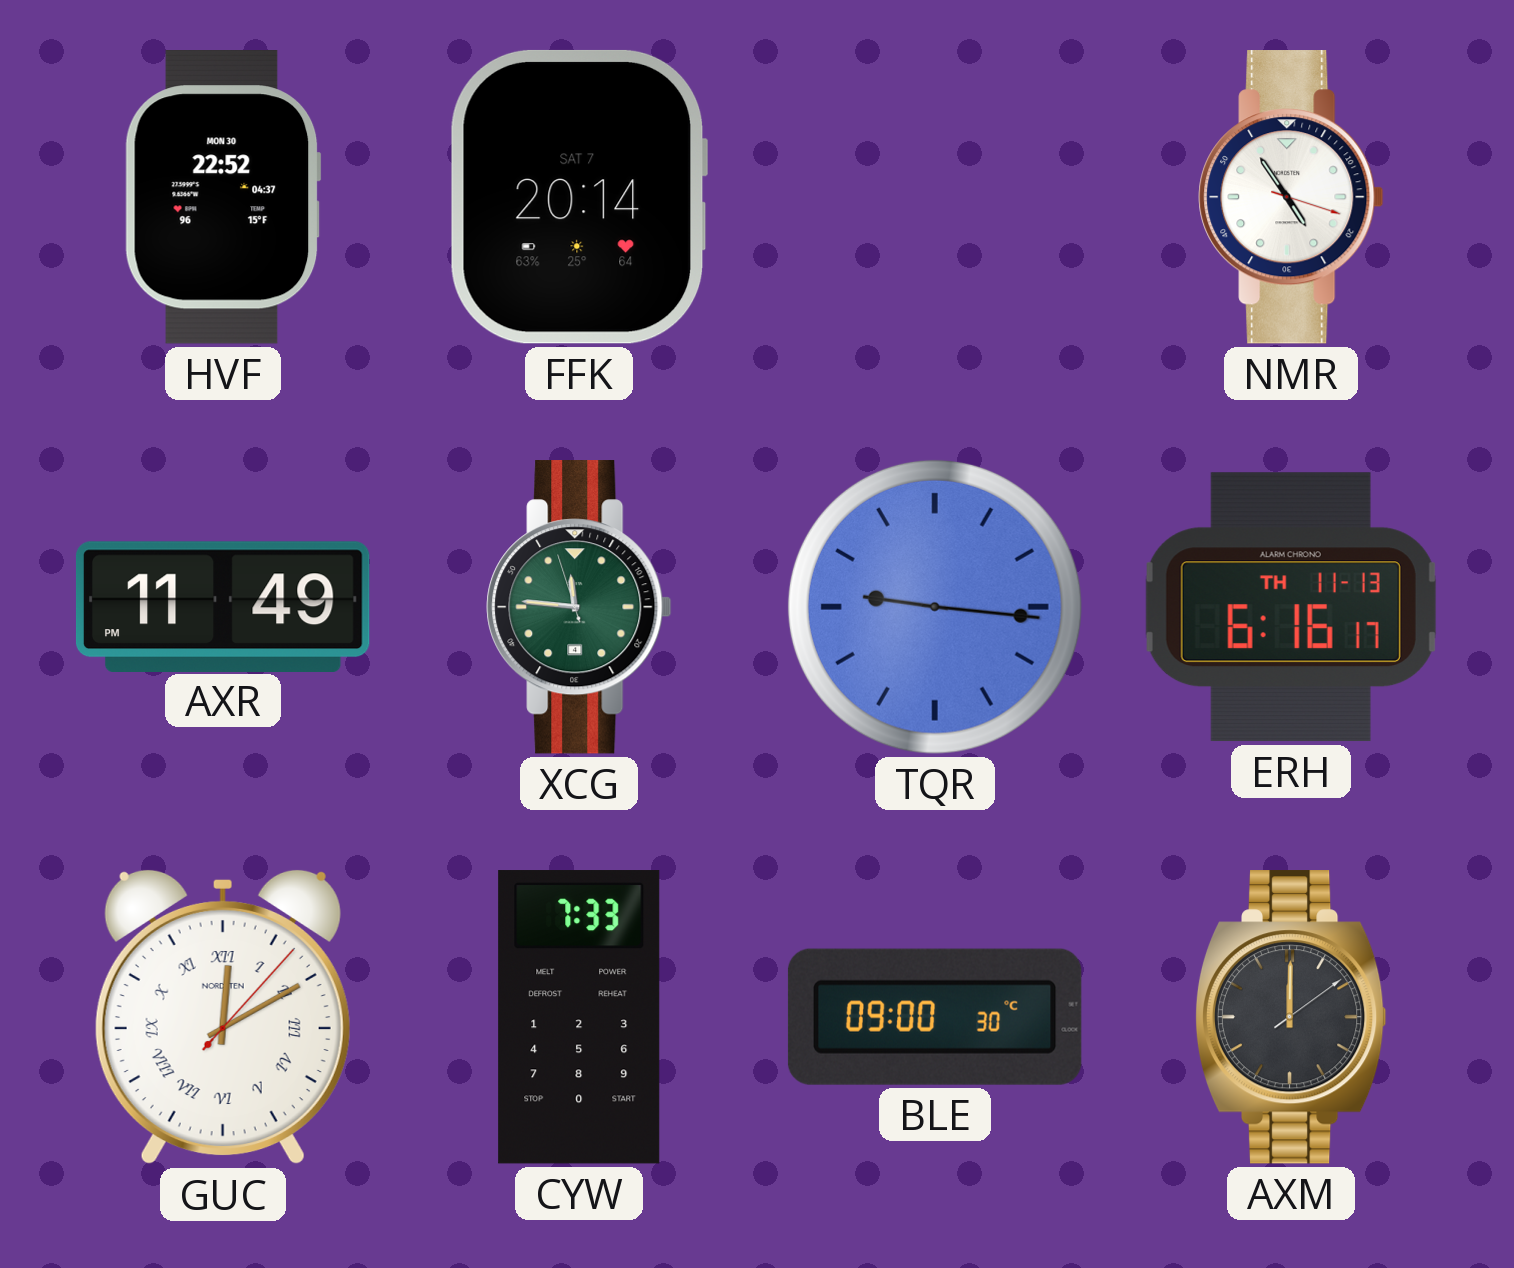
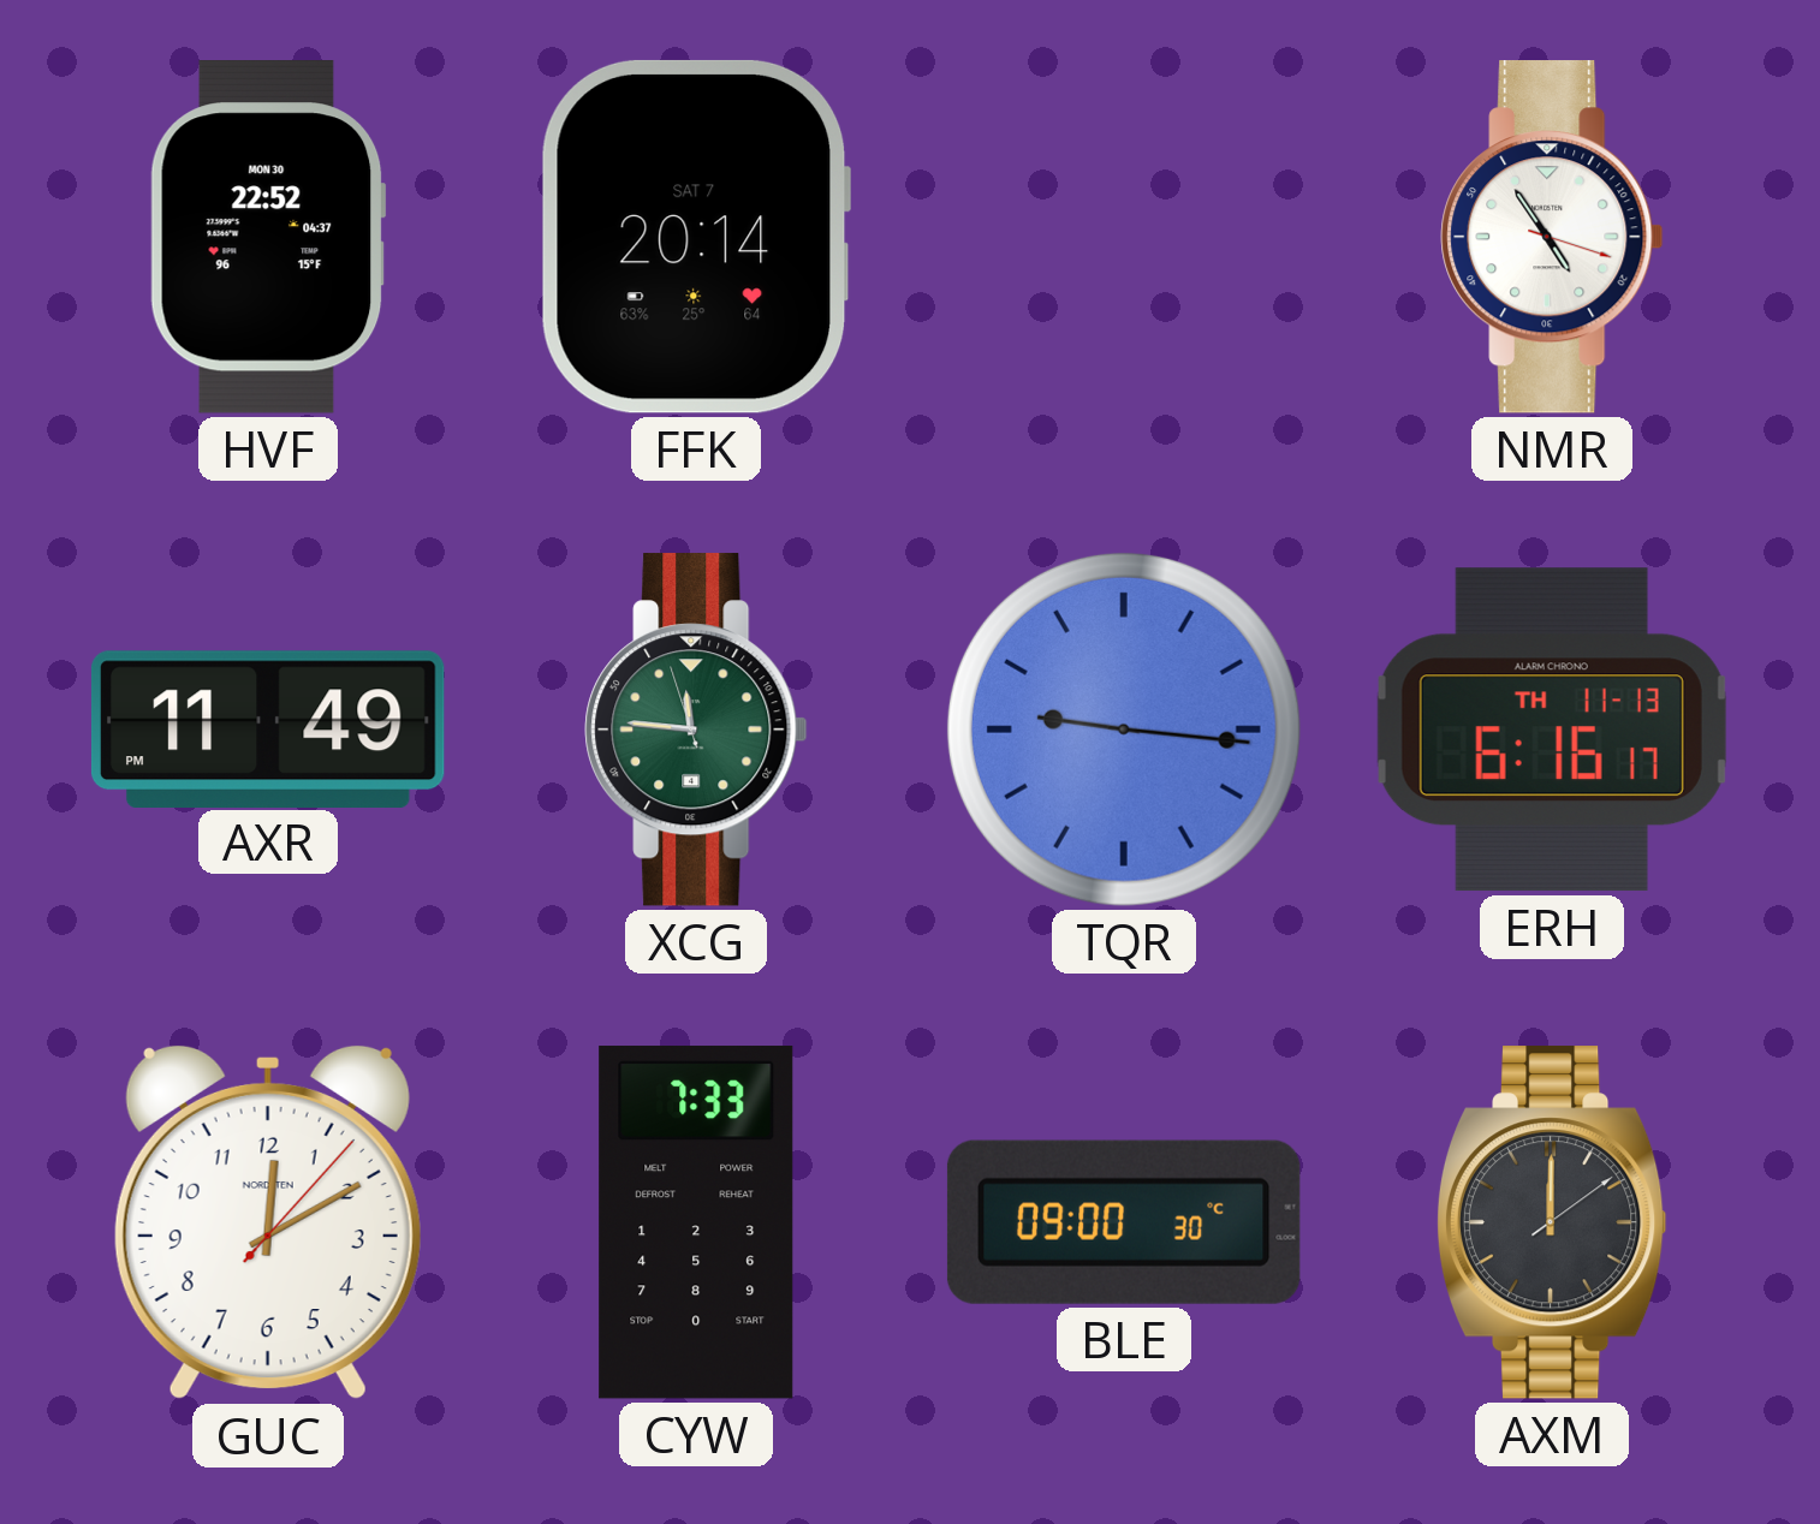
GUC numerals: Roman -> Arabic (268, 1222)
